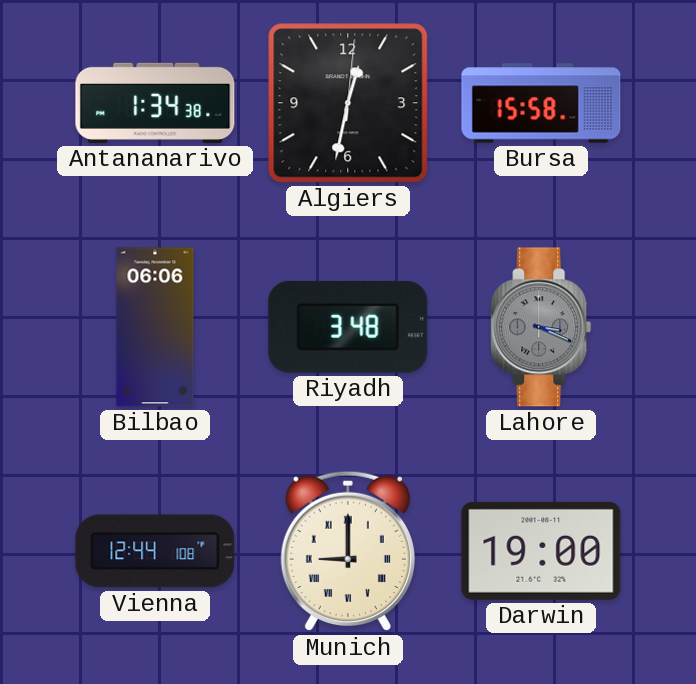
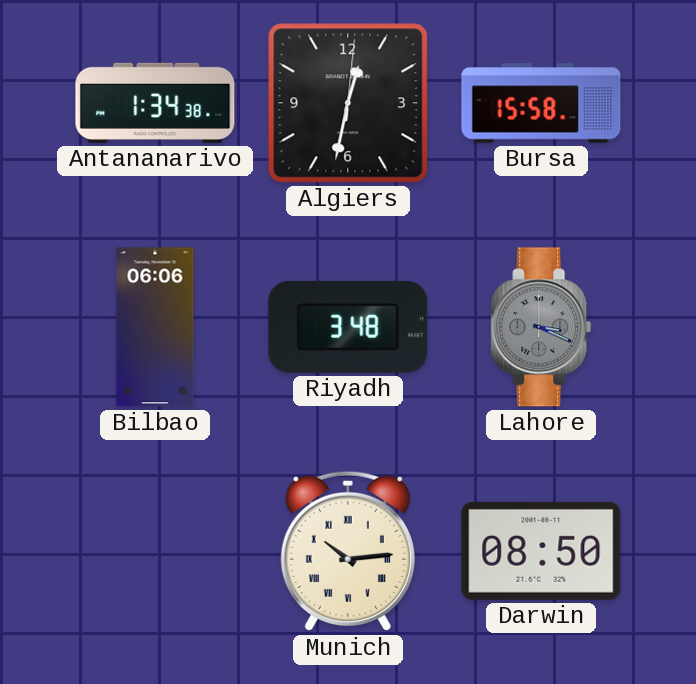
Vienna: 12:44 -> none (155, 551)
Munich: 9:00 -> 10:14 (348, 551)
Darwin: 19:00 -> 08:50 (541, 551)
